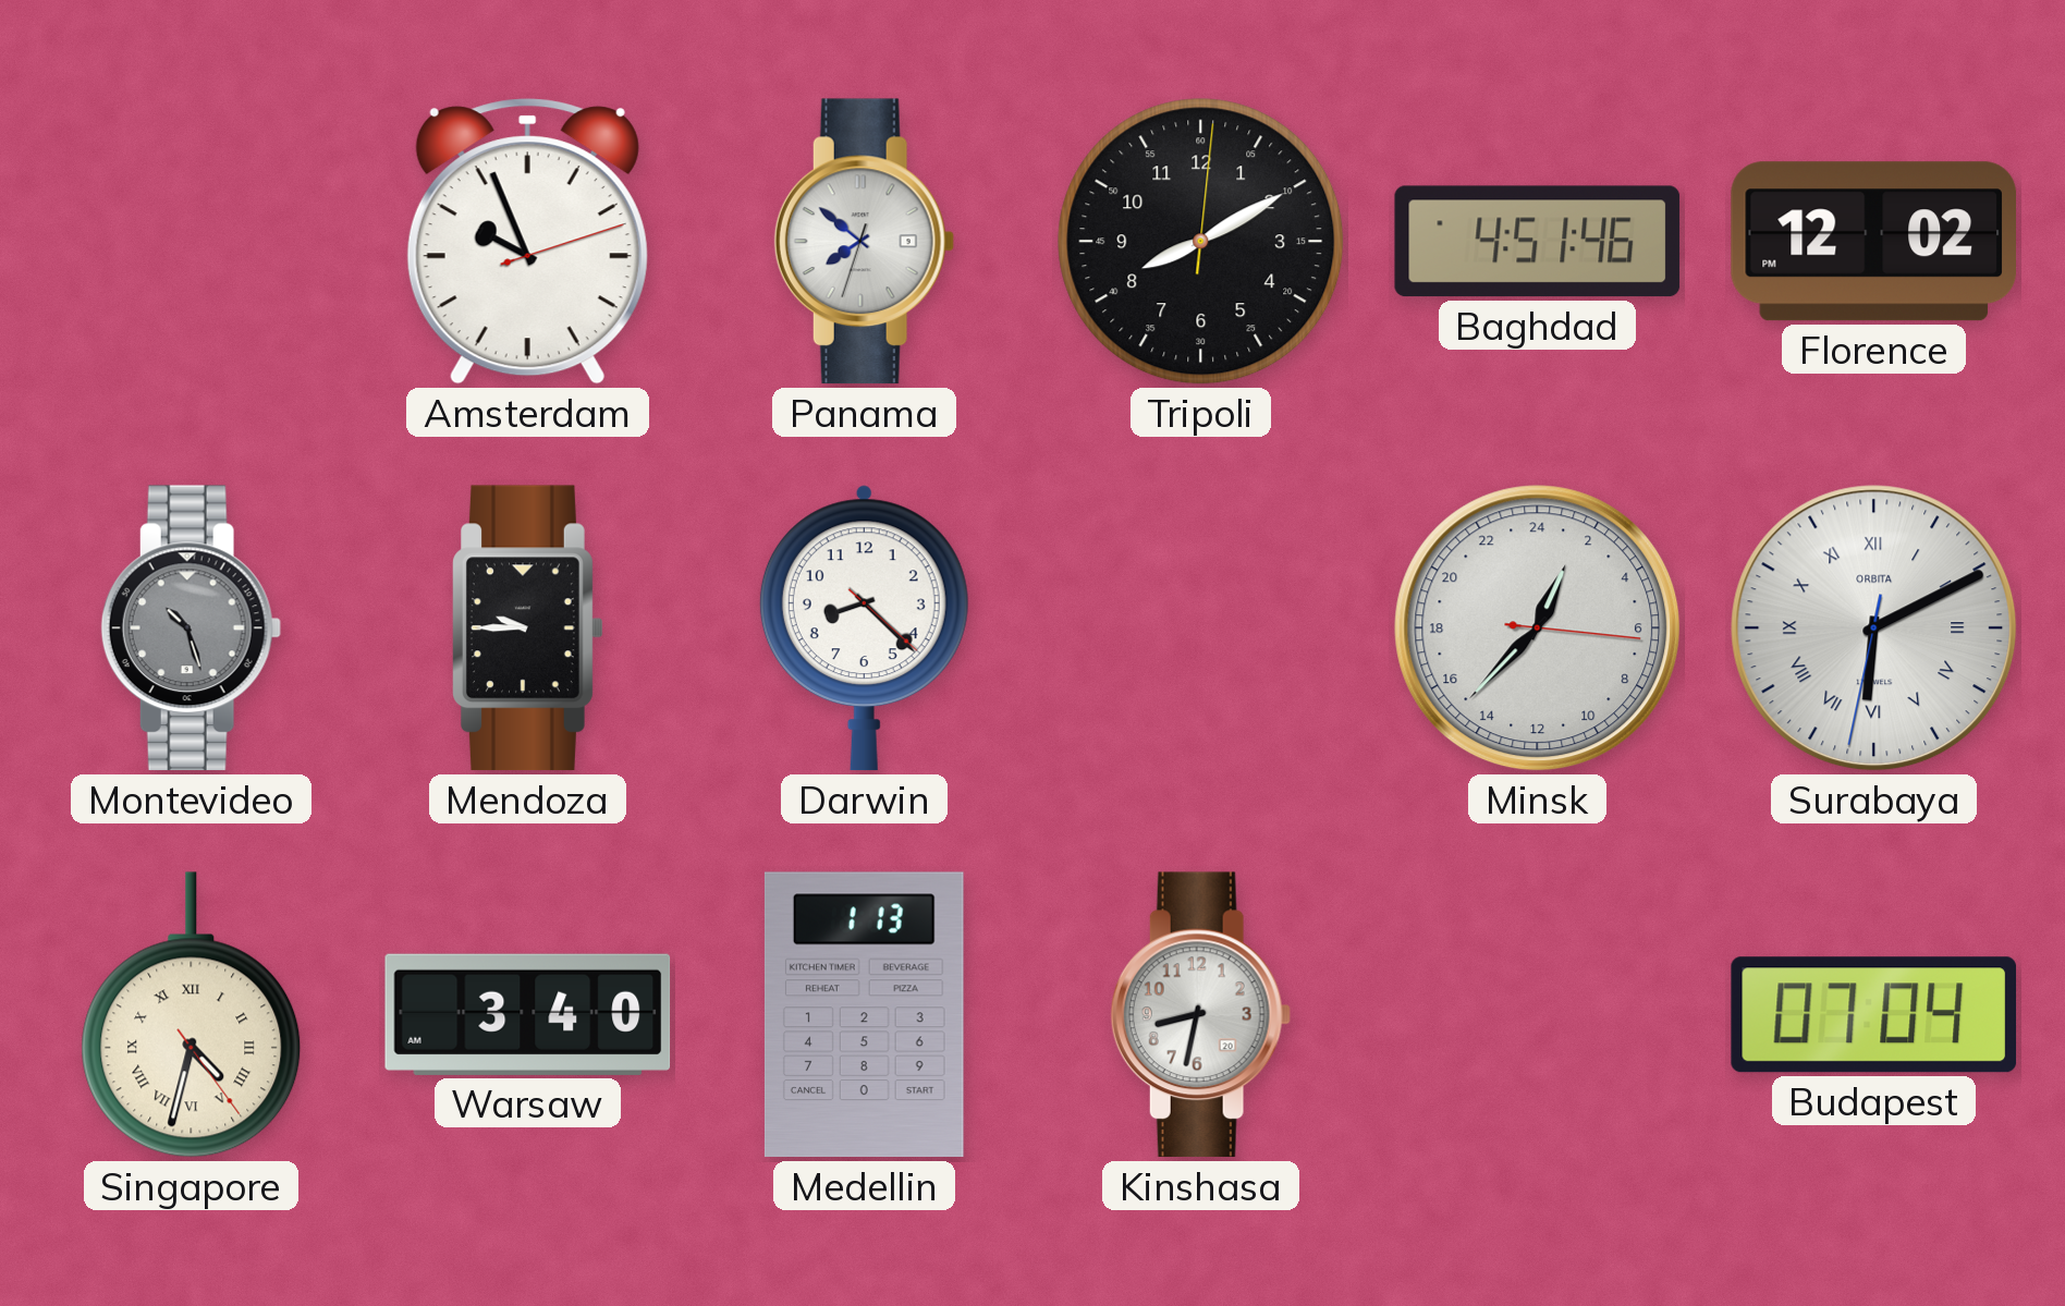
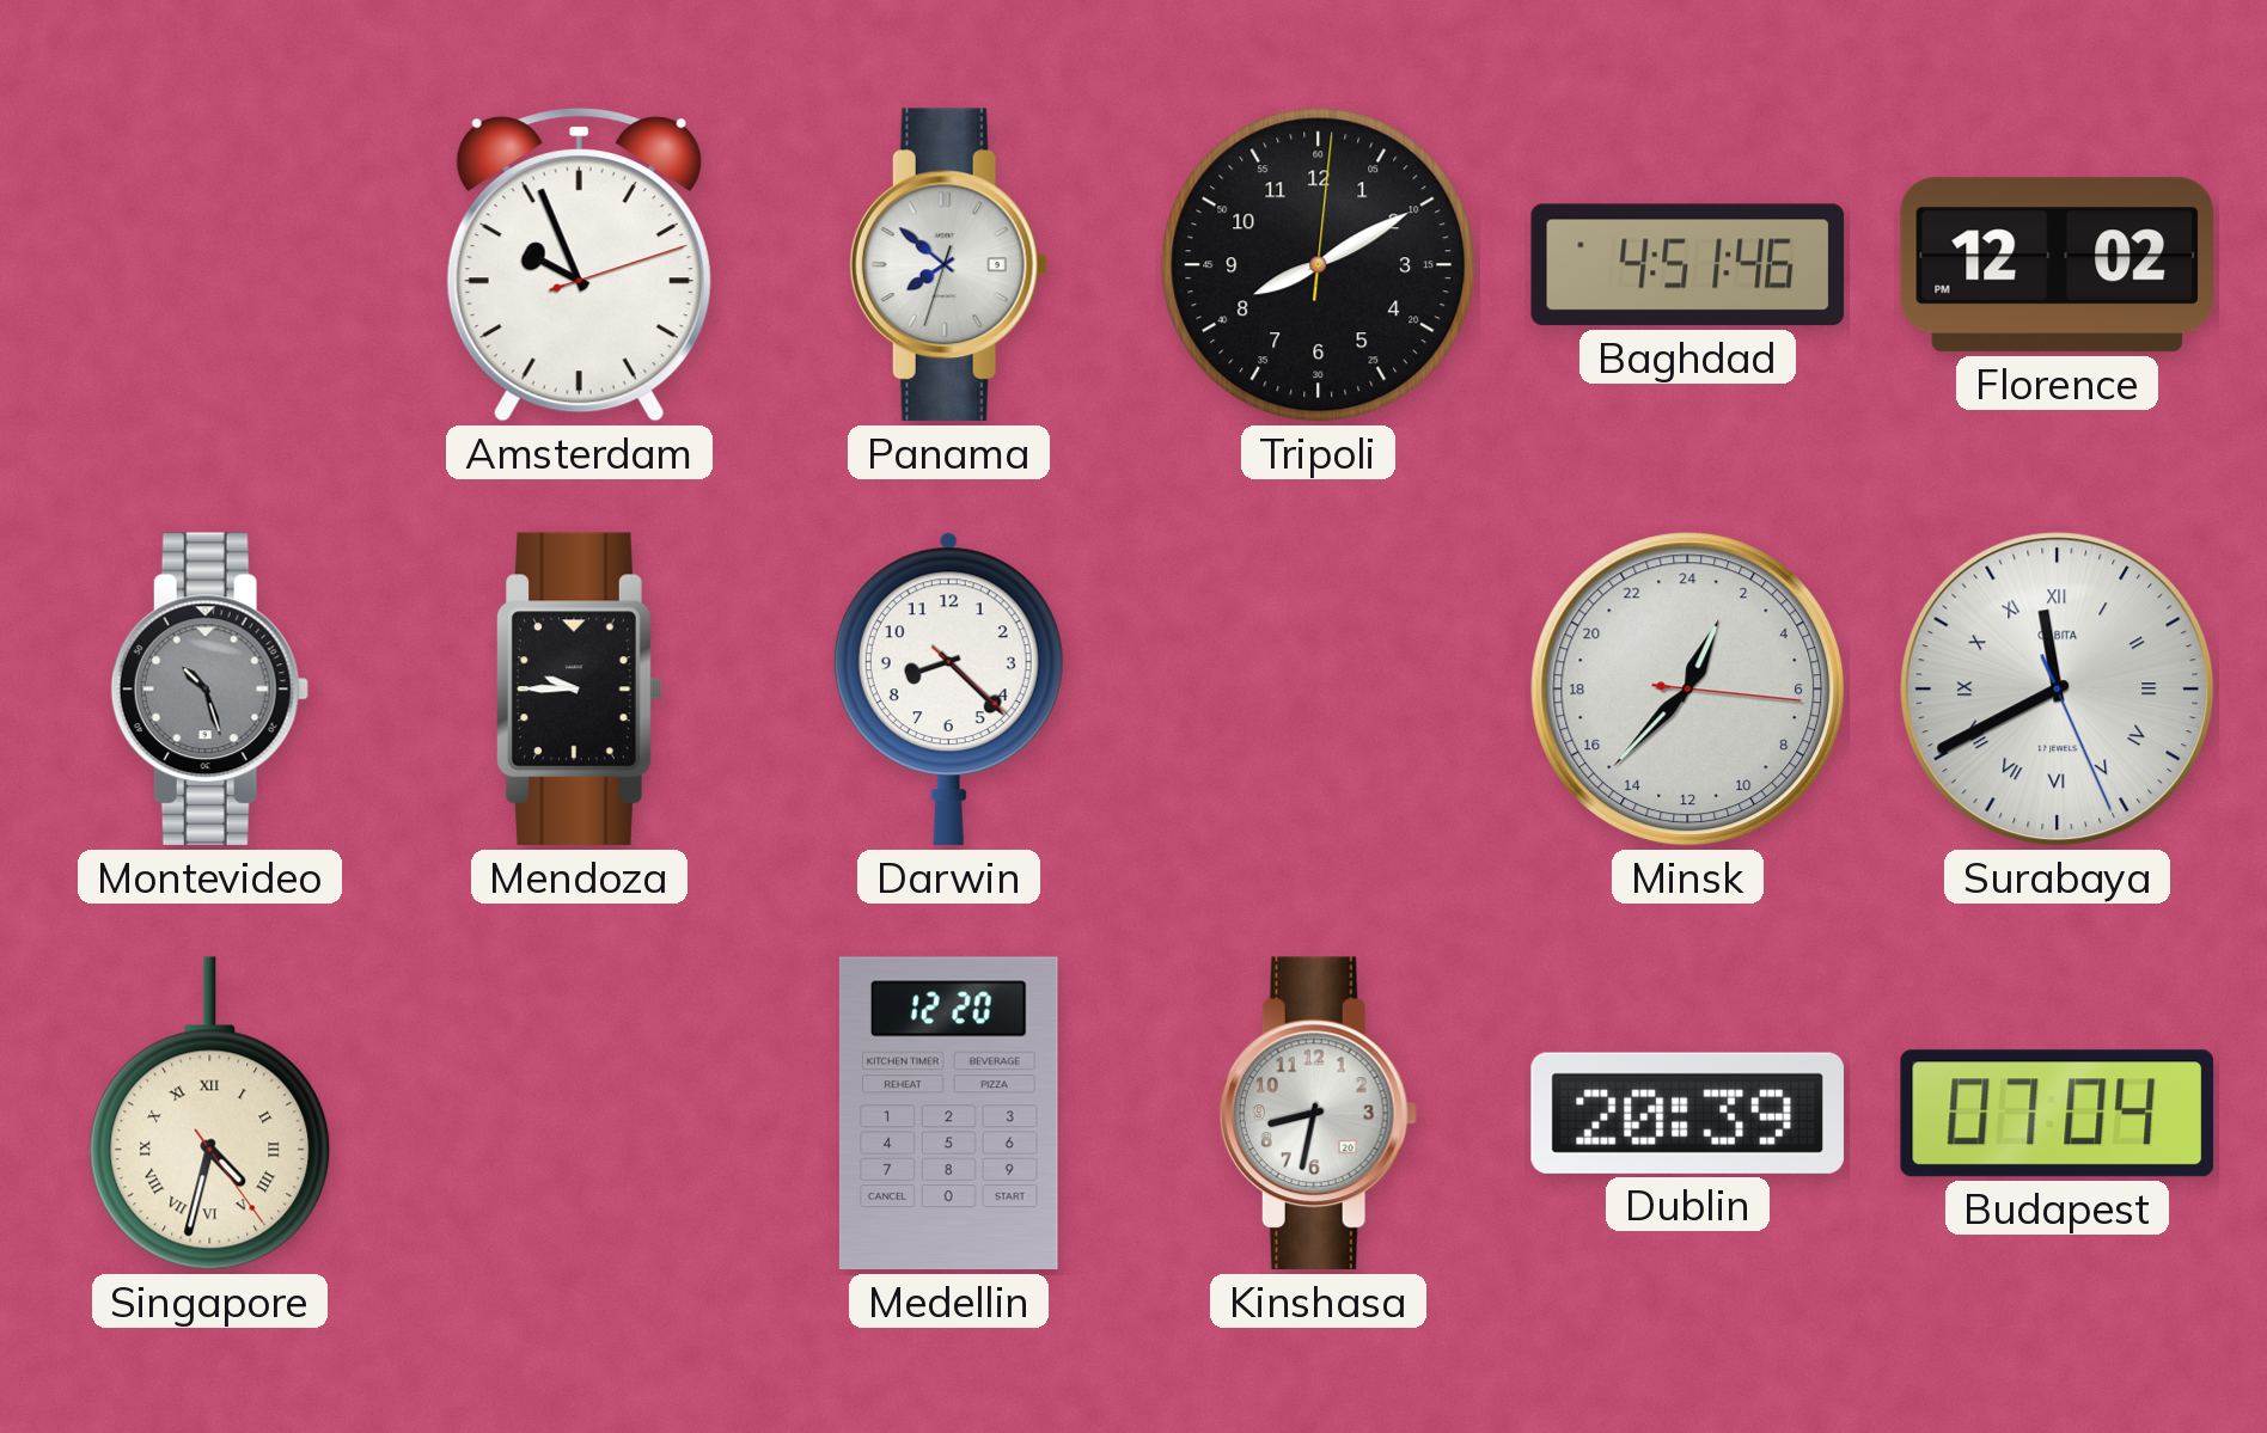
Surabaya: 6:10 -> 11:40 (2058, 690)
Warsaw: 3:40 -> none (528, 1014)
Medellin: 1:13 -> 12:20 (948, 1114)
Dublin: none -> 20:39 (1687, 1113)
